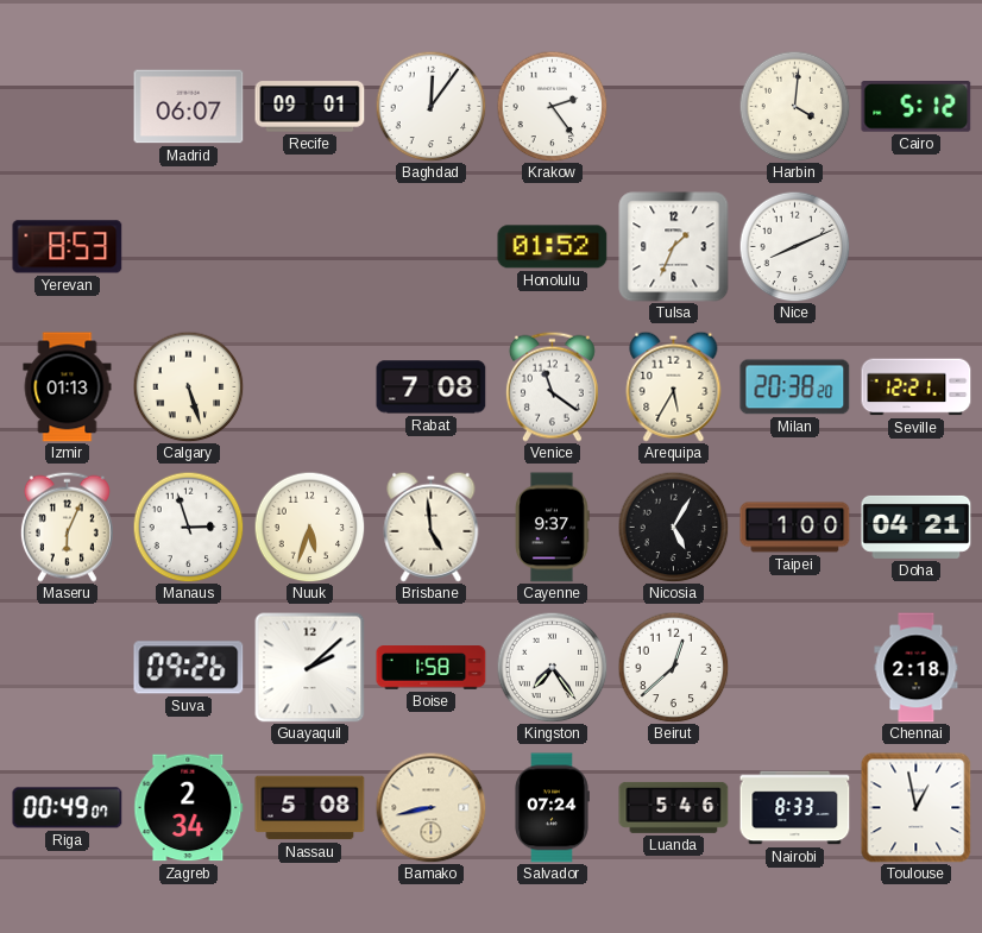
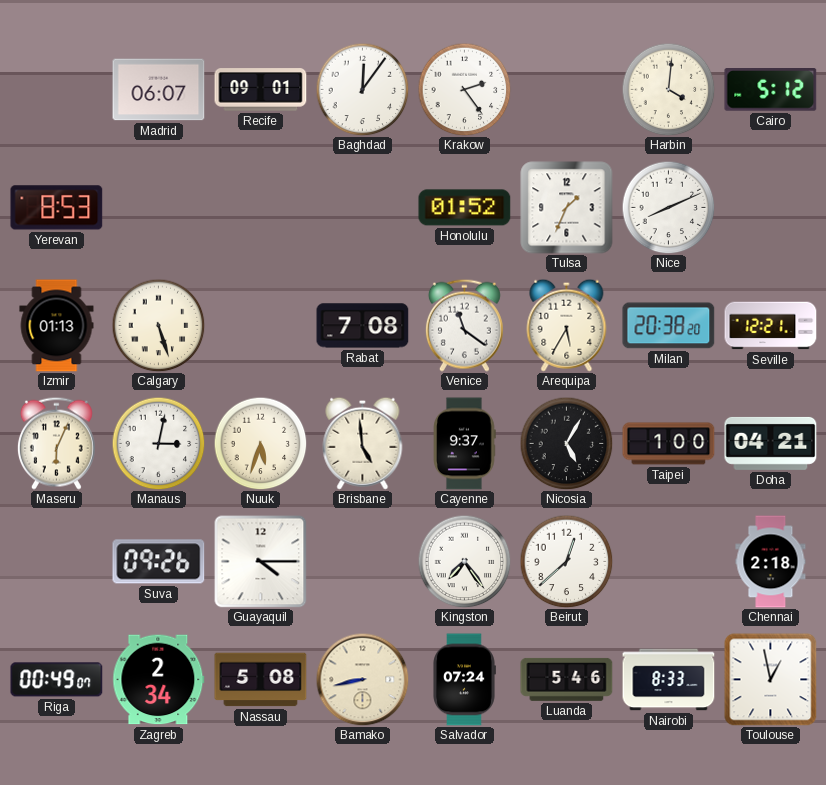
Manaus: 2:57 -> 3:02 (158, 443)
Guayaquil: 2:08 -> 4:15 (260, 561)
Boise: 1:58 -> none (432, 668)
